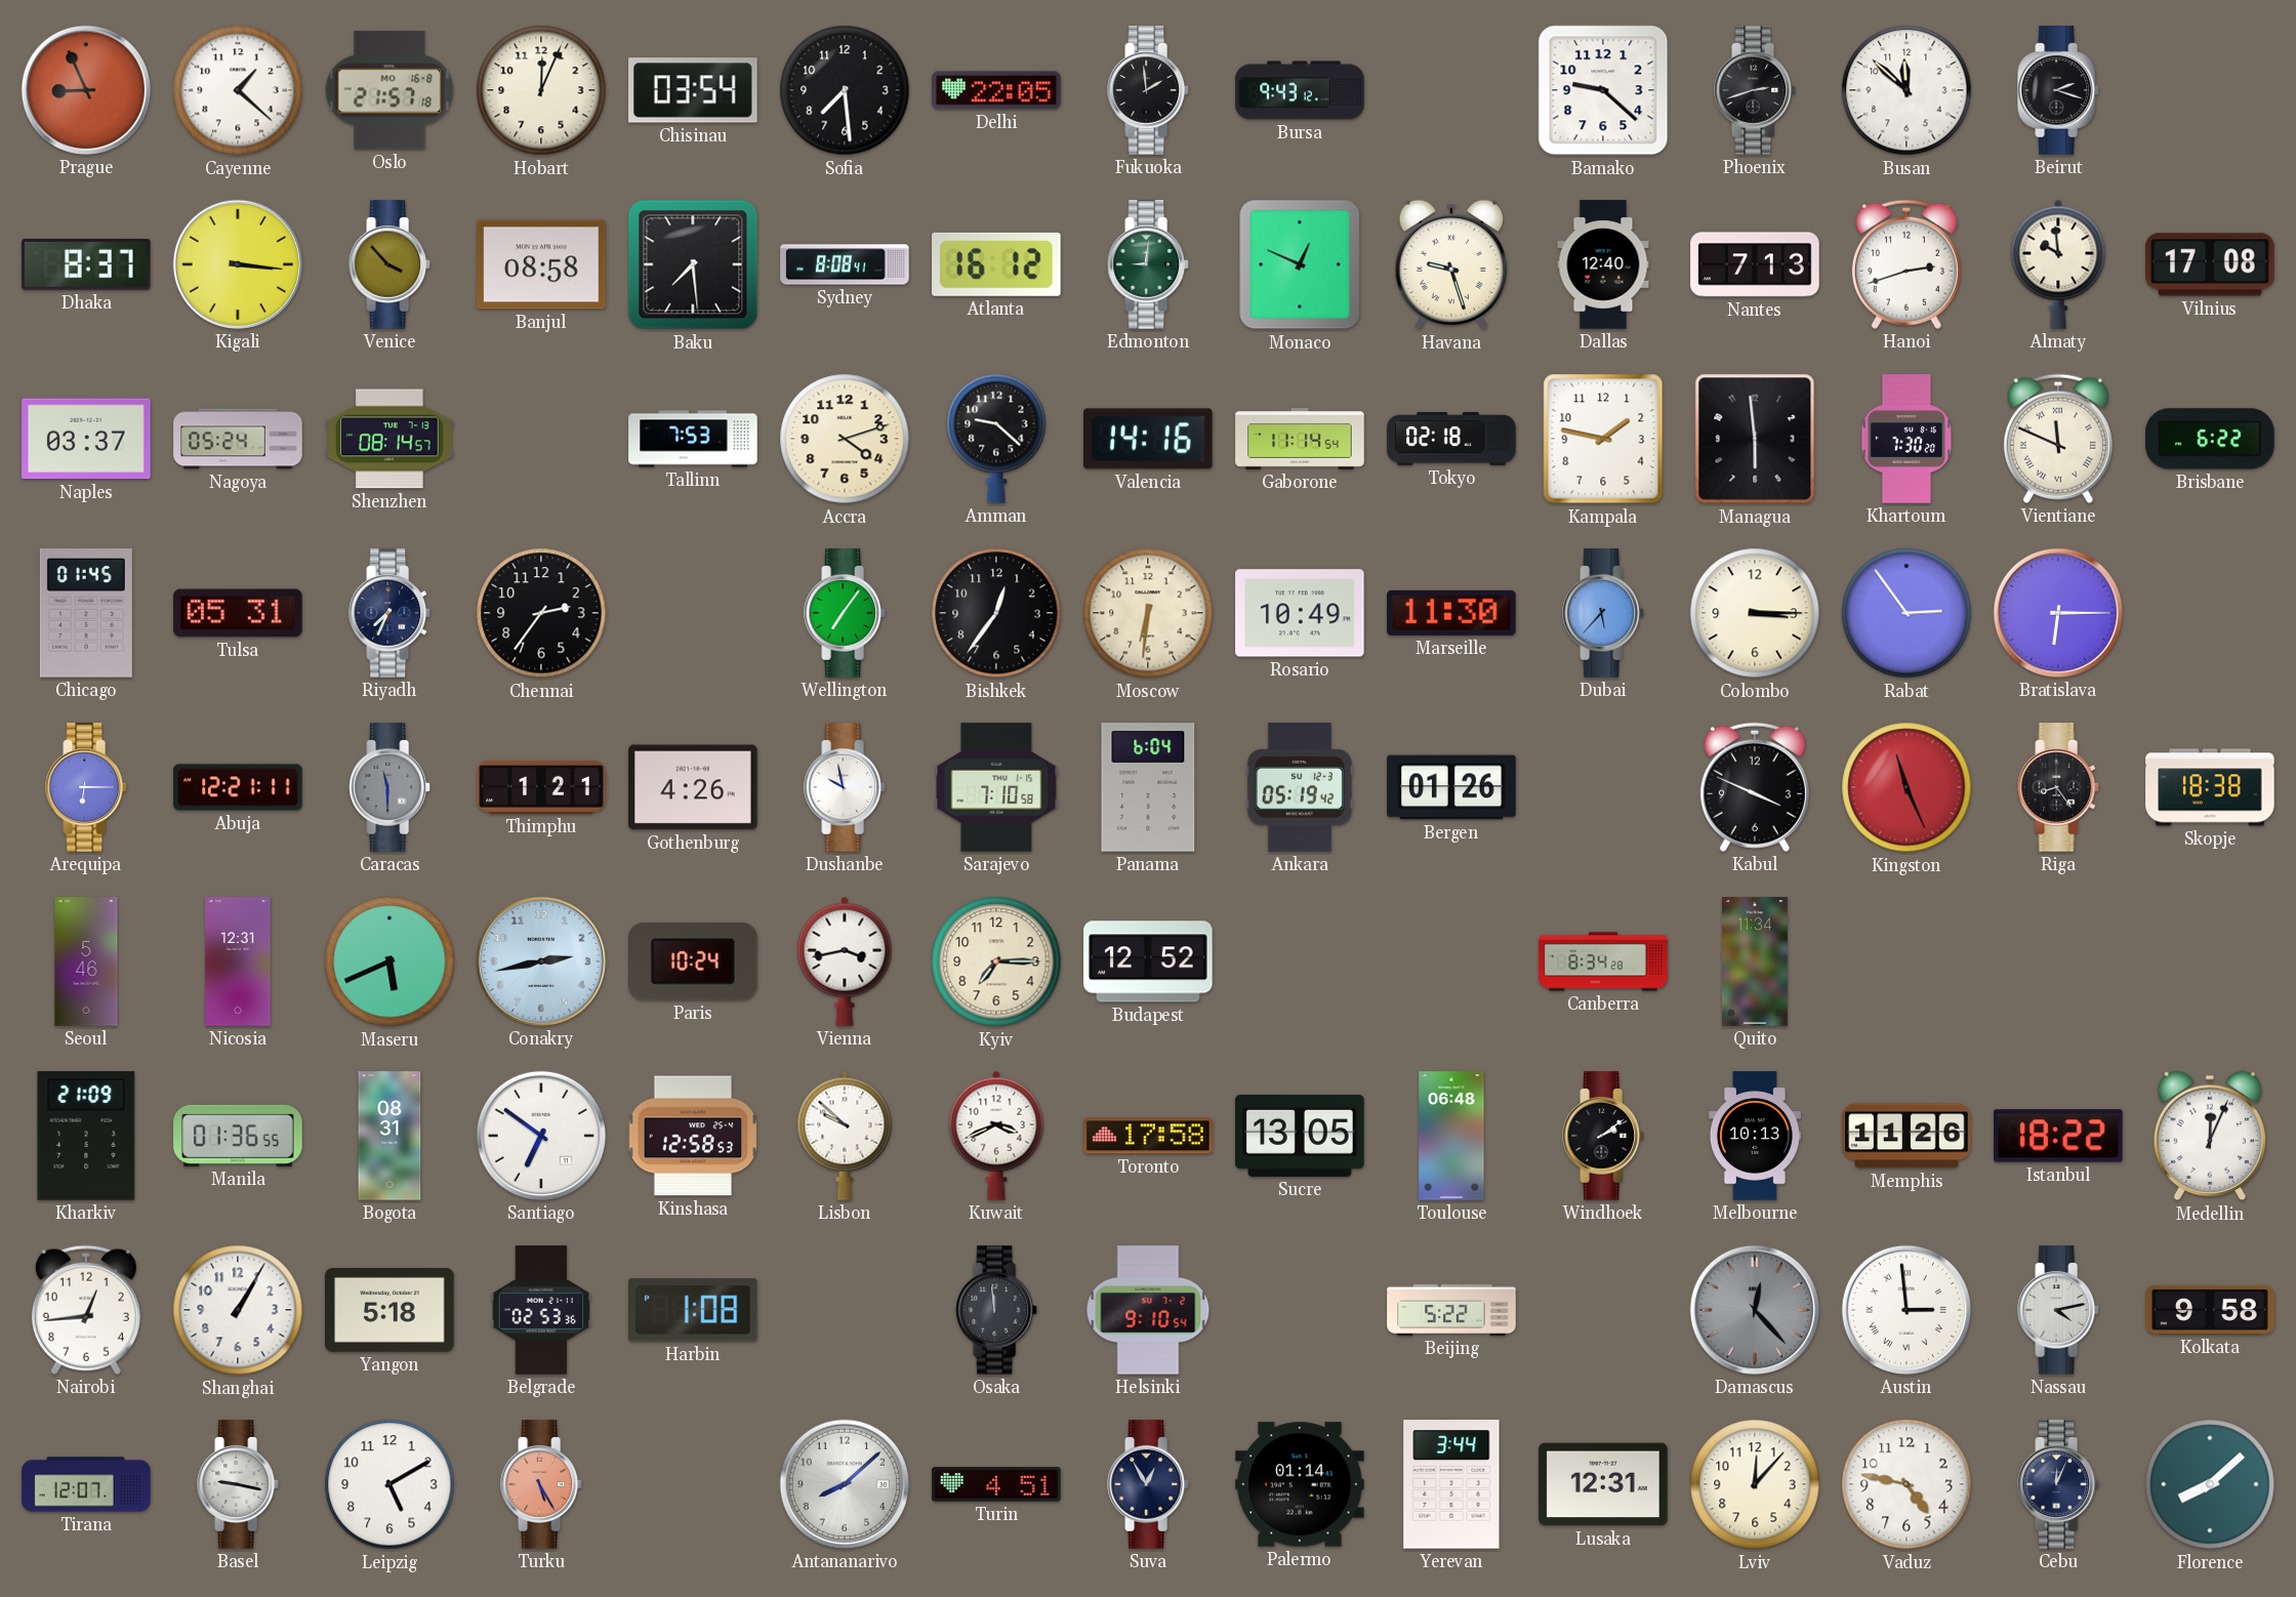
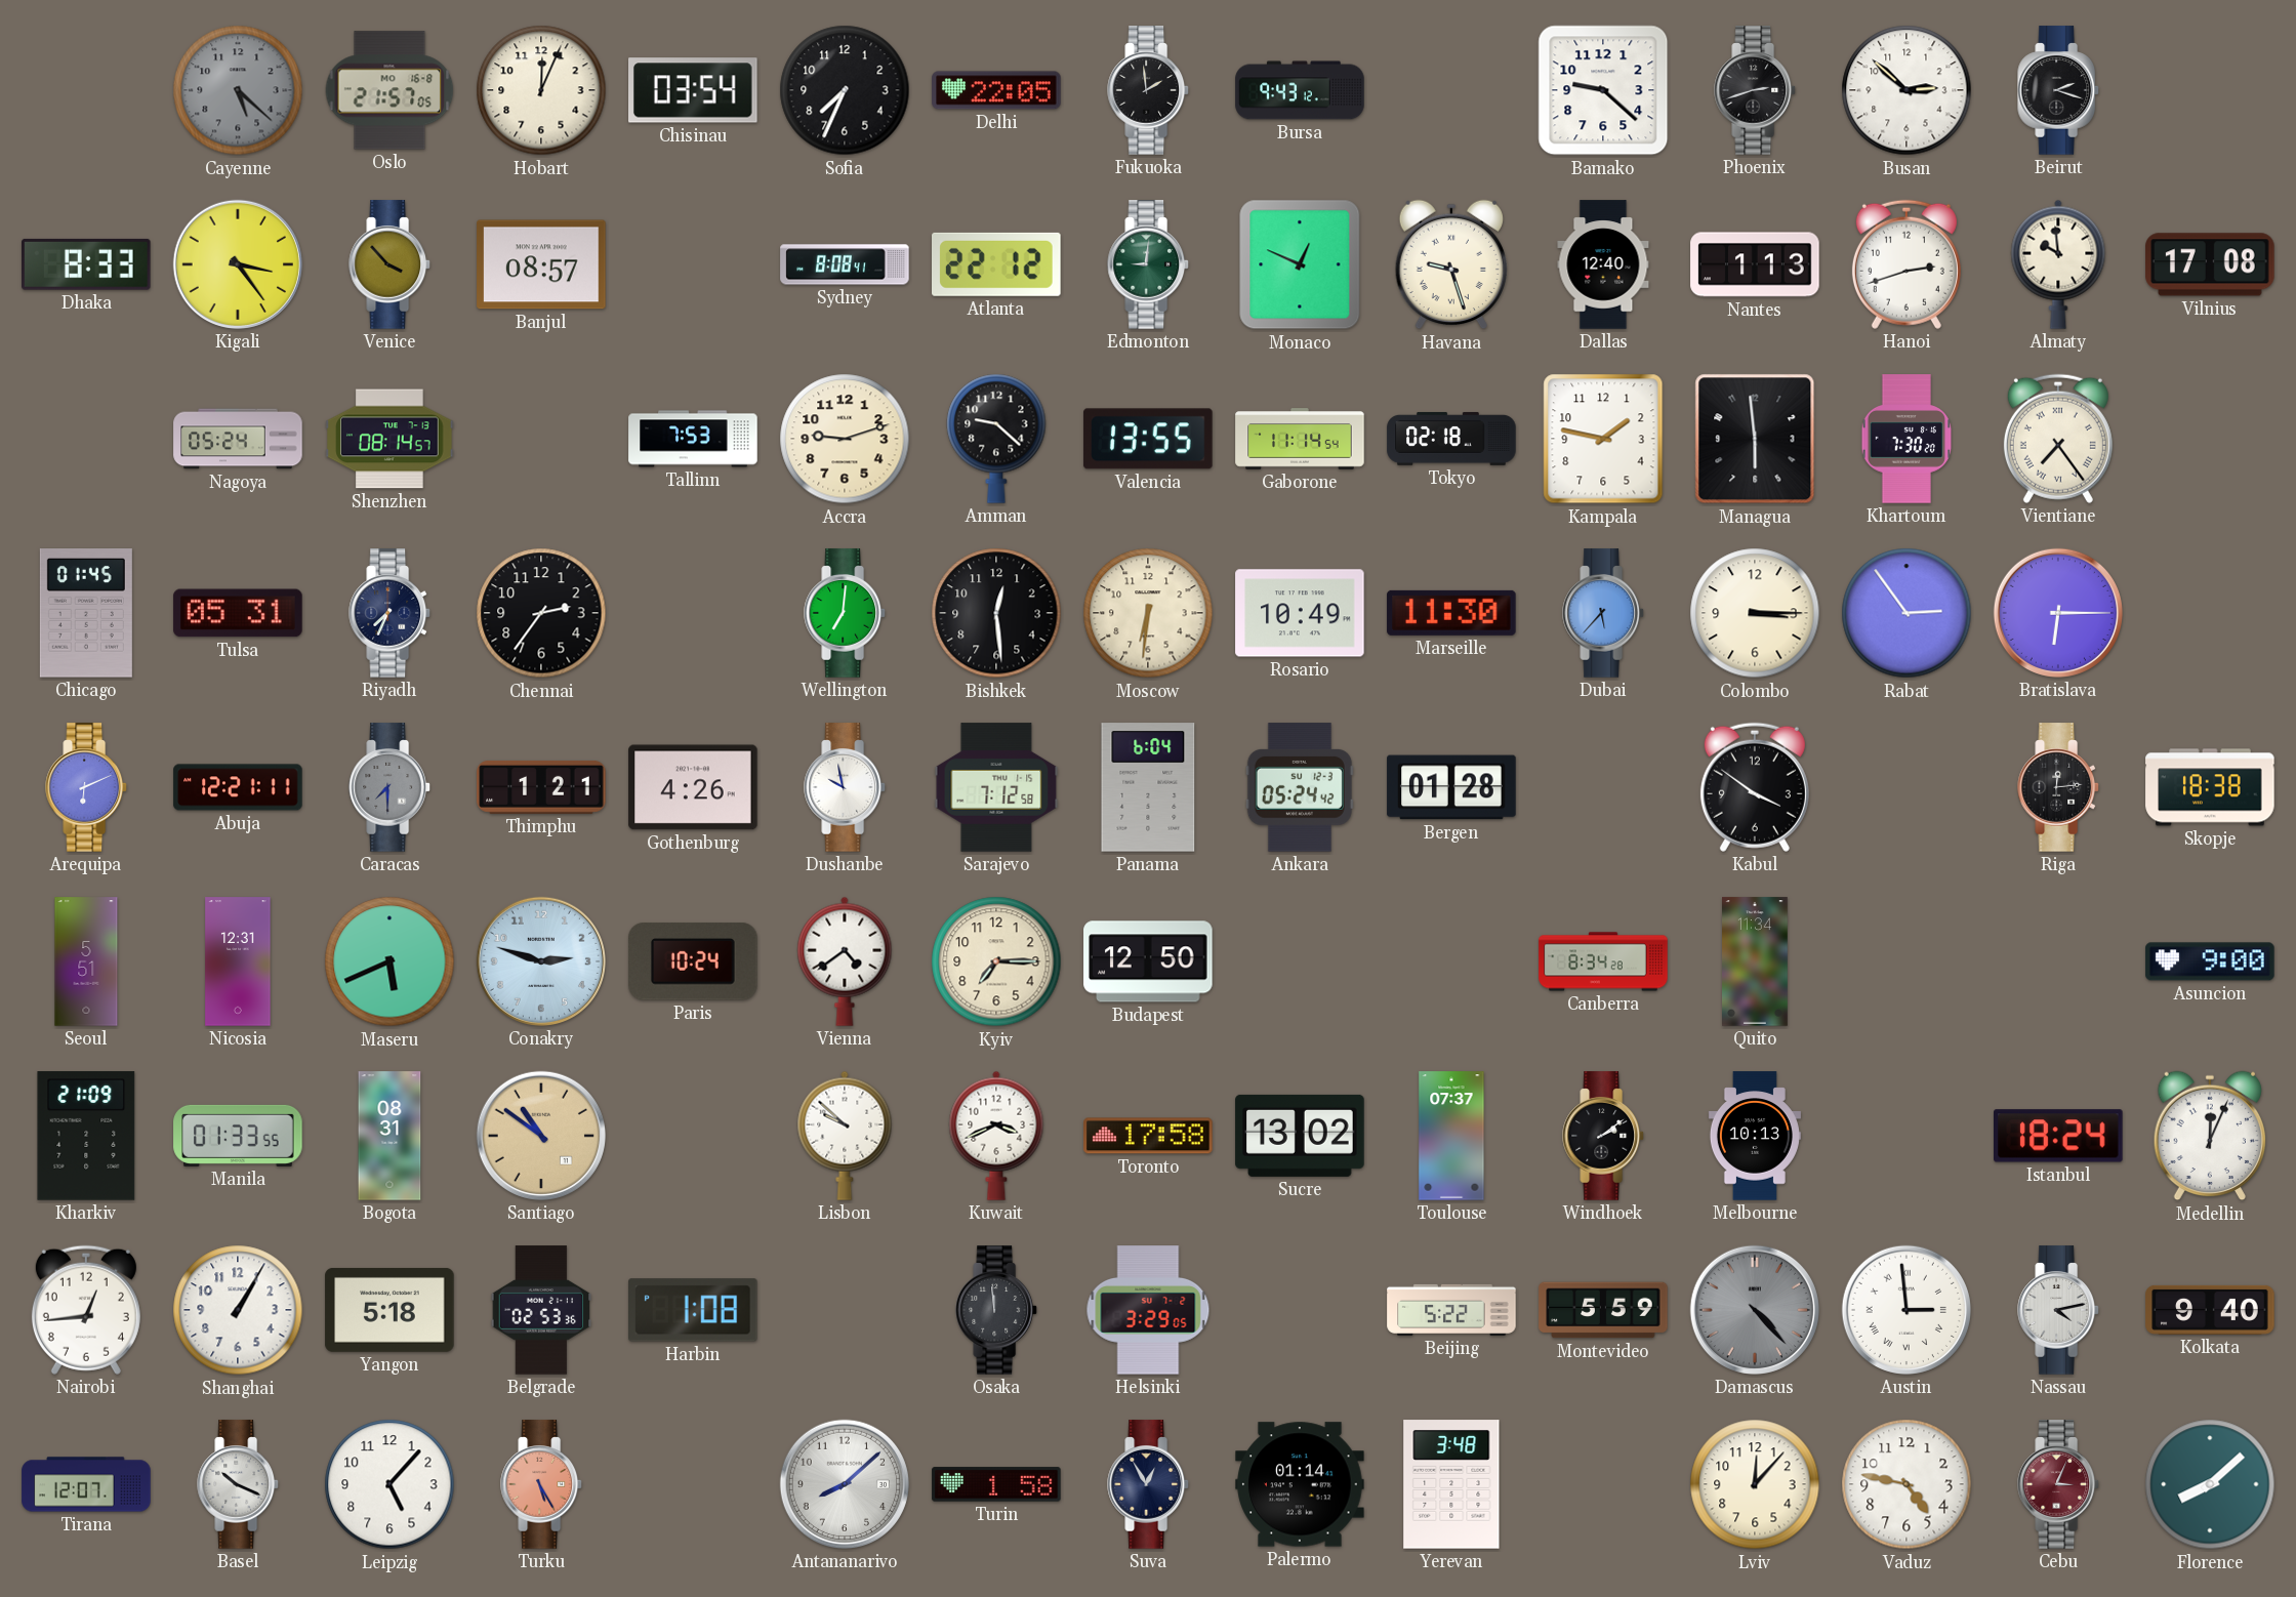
Prague: 8:56 -> none (86, 90)
Cayenne: 1:22 -> 5:22 (238, 90)
Cayenne dial: white -> grey (238, 90)
Oslo: 21:57:18 -> 21:57:05 (389, 90)
Sofia: 7:29 -> 7:34 (845, 90)
Busan: 11:52 -> 2:52 (1906, 90)
Dhaka: 8:37 -> 8:33 (87, 264)
Kigali: 3:16 -> 3:24 (238, 264)
Banjul: 08:58 -> 08:57 (541, 264)
Baku: 7:29 -> none (693, 264)
Atlanta: 16:12 -> 22:12 (996, 264)
Nantes: 7:13 -> 1:13 (1755, 264)
Naples: 03:37 -> none (86, 439)
Accra: 4:12 -> 9:12 (845, 439)
Valencia: 14:16 -> 13:55 (1148, 439)
Vientiane: 11:49 -> 7:24 (2058, 439)
Brisbane: 6:22 -> none (2210, 439)
Wellington: 7:06 -> 7:01 (846, 613)
Bishkek: 12:36 -> 12:29 (996, 613)
Arequipa: 6:15 -> 6:11 (87, 787)
Caracas: 11:30 -> 7:30 (391, 787)
Sarajevo: 7:10 -> 7:12 (996, 787)
Ankara: 05:19 -> 05:24 (1300, 787)
Bergen: 01:26 -> 01:28 (1451, 787)
Kabul: 3:49 -> 3:51 (1755, 787)
Kingston: 11:26 -> none (1906, 787)
Riga: 8:24 -> 12:14 (2059, 787)
Seoul: 5:46 -> 5:51 (86, 961)
Conakry: 2:43 -> 2:48 (541, 961)
Vienna: 3:43 -> 4:39 (845, 961)
Budapest: 12:52 -> 12:50 (1148, 961)
Asuncion: none -> 9:00 (2210, 961)
Manila: 01:36 -> 01:33 (238, 1136)
Santiago: 6:51 -> 10:51 (541, 1136)
Santiago dial: white -> champagne (541, 1136)
Kinshasa: 12:58 -> none (693, 1136)
Sucre: 13:05 -> 13:02 (1300, 1136)
Toulouse: 06:48 -> 07:37 (1451, 1136)
Memphis: 11:26 -> none (1906, 1136)
Istanbul: 18:22 -> 18:24 (2058, 1136)
Helsinki: 9:10 -> 3:29 (1148, 1310)
Montevideo: none -> 5:59 (1603, 1310)
Damascus: 12:23 -> 4:23 (1755, 1310)
Kolkata: 9:58 -> 9:40 (2210, 1310)
Basel: 9:17 -> 10:19 (239, 1484)
Leipzig: 5:10 -> 5:07 (389, 1484)
Turin: 4:51 -> 1:58 (996, 1484)
Yerevan: 3:44 -> 3:48 (1451, 1484)
Lusaka: 12:31 -> none (1603, 1484)
Cebu: 12:04 -> 3:04 (2059, 1484)
Cebu dial: navy -> burgundy (2059, 1484)
